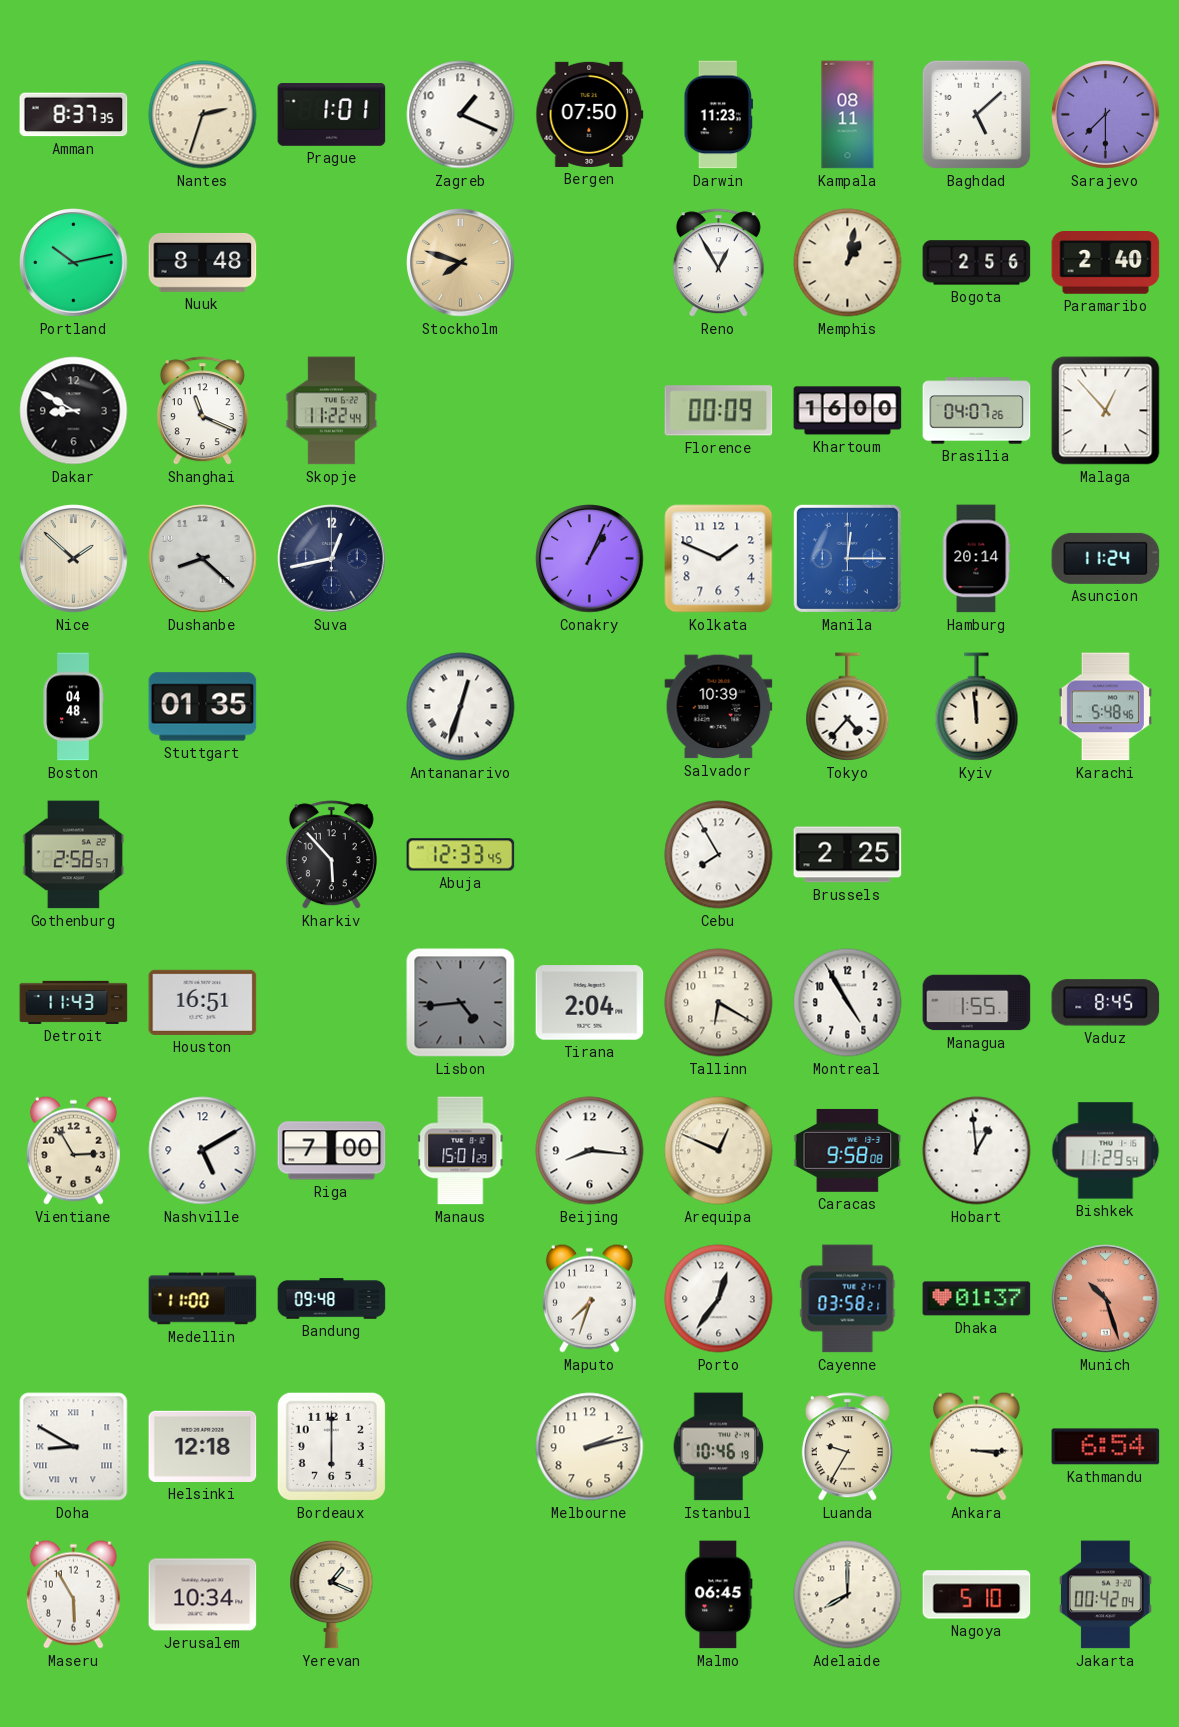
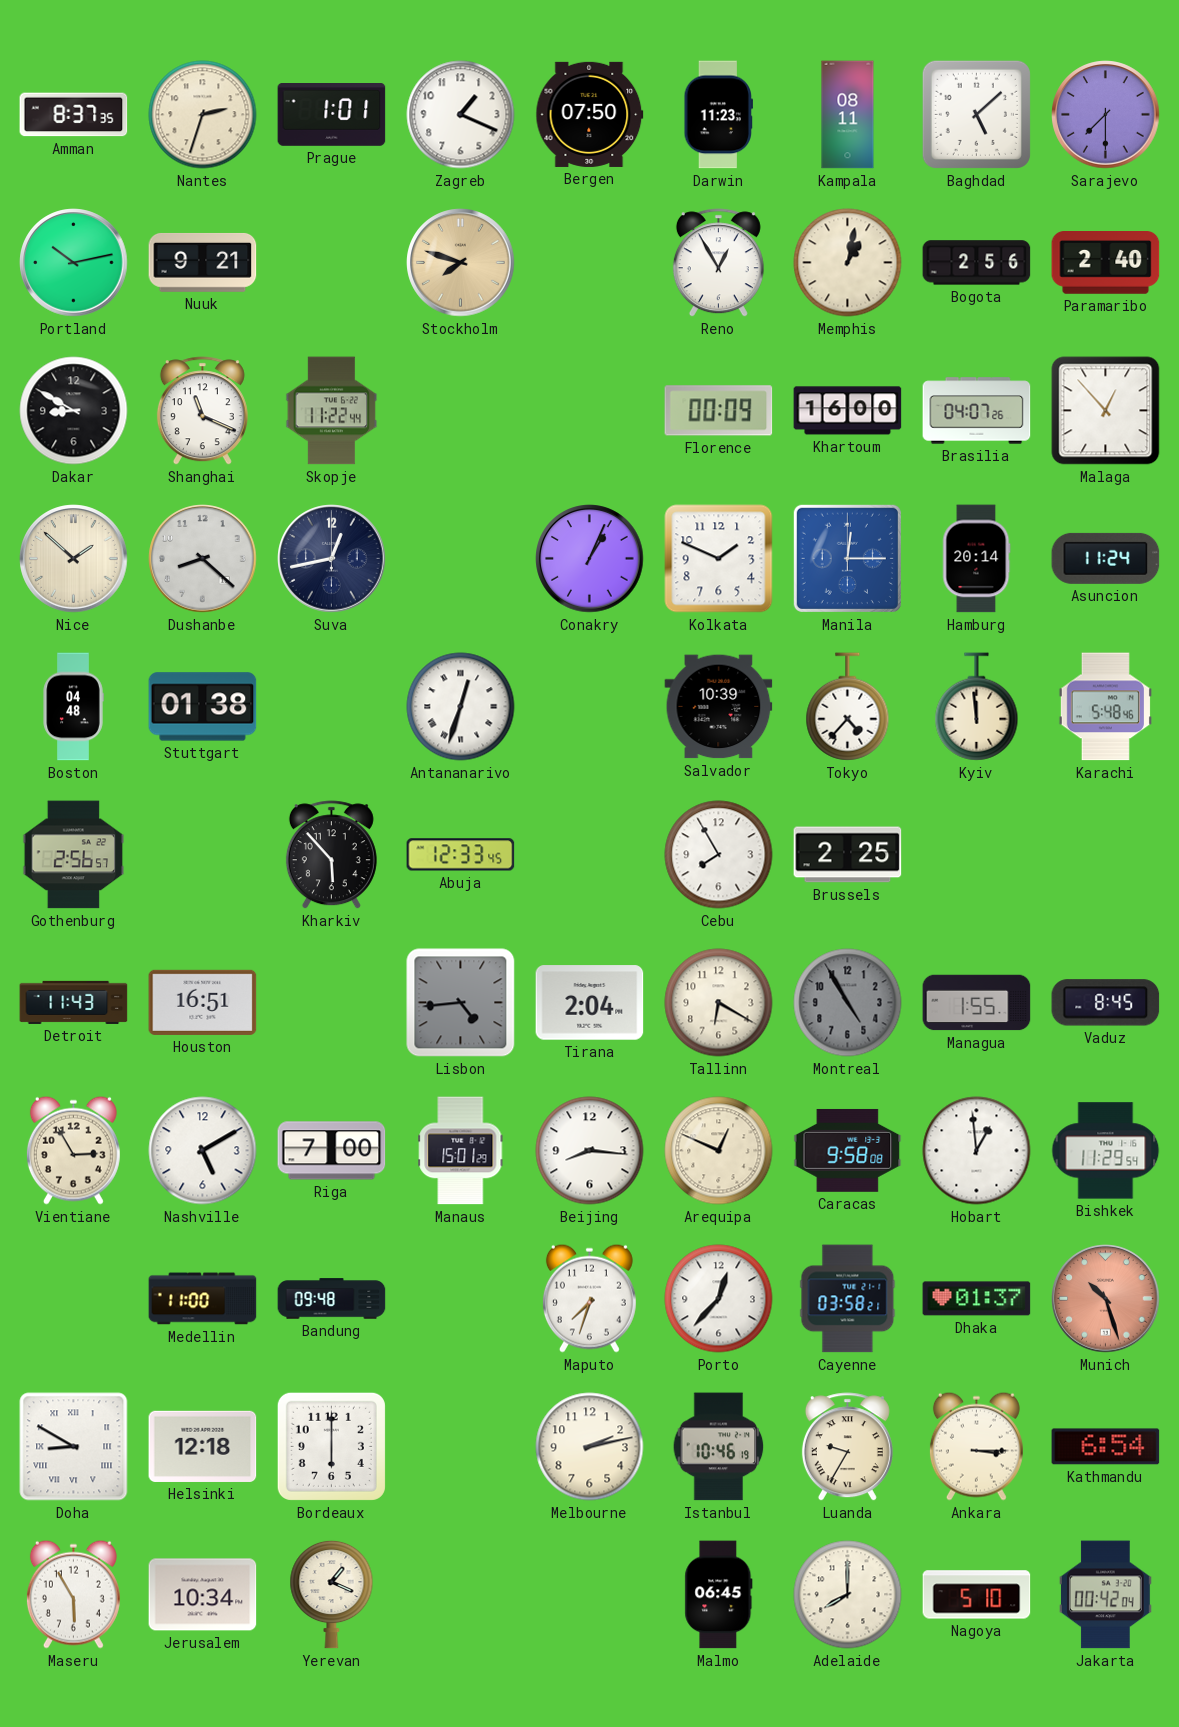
Nuuk: 8:48 -> 9:21 (203, 262)
Stuttgart: 01:35 -> 01:38 (203, 707)
Gothenburg: 2:58 -> 2:56 (74, 855)
Montreal dial: white -> grey (848, 1003)
Porto: 12:36 -> 12:37 (719, 1299)
